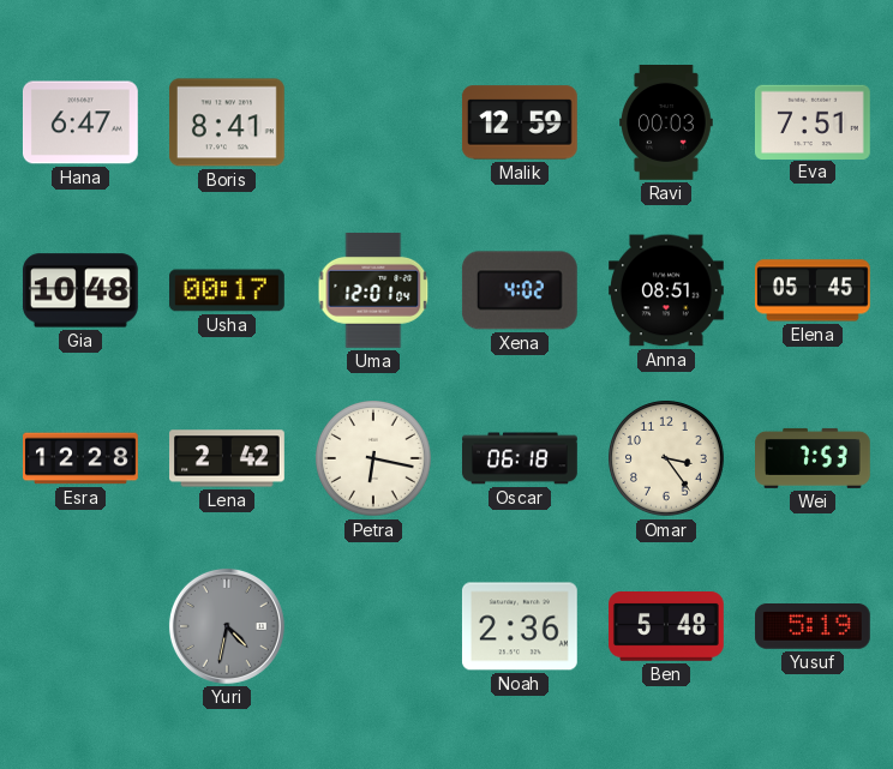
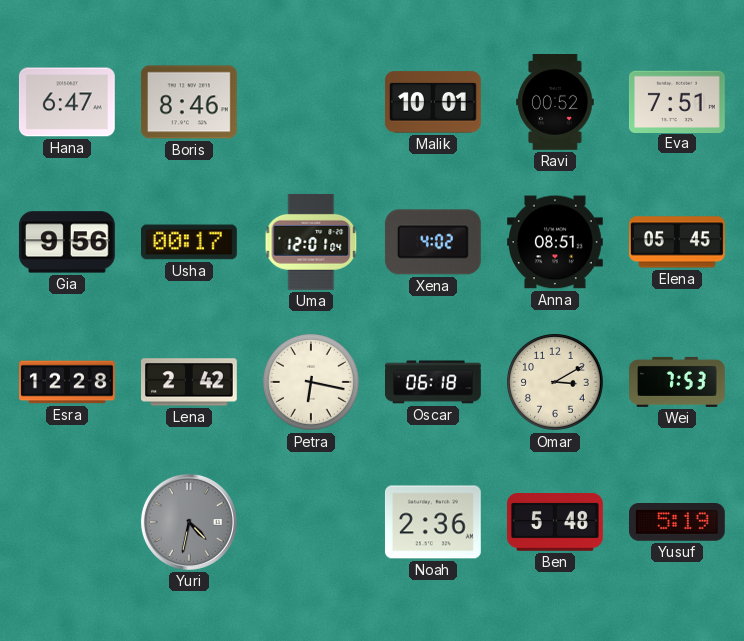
Boris: 8:41 -> 8:46 (189, 102)
Malik: 12:59 -> 10:01 (433, 102)
Ravi: 00:03 -> 00:52 (555, 103)
Gia: 10:48 -> 9:56 (67, 242)
Omar: 3:24 -> 3:10 (556, 383)
